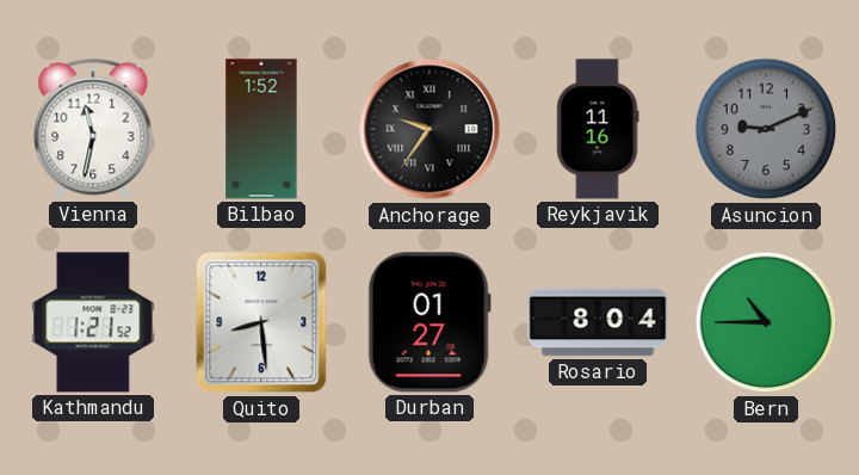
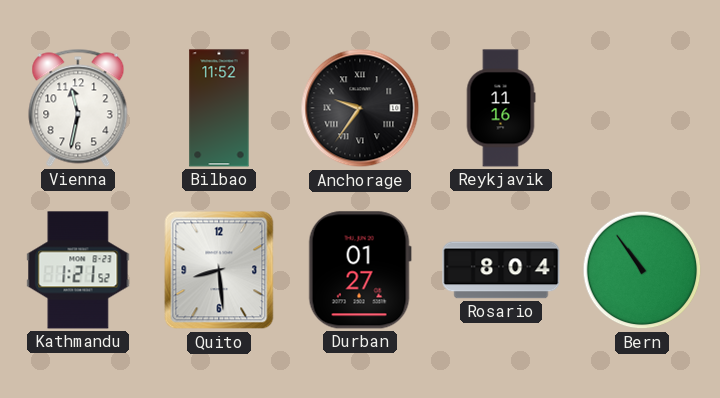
Bilbao: 1:52 -> 11:52 (219, 108)
Asuncion: 9:11 -> none (766, 129)
Bern: 10:45 -> 10:54 (642, 270)
